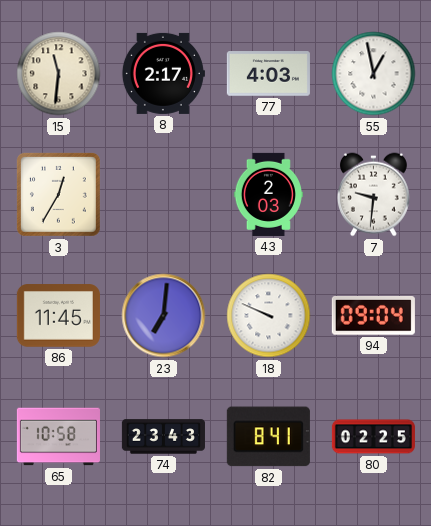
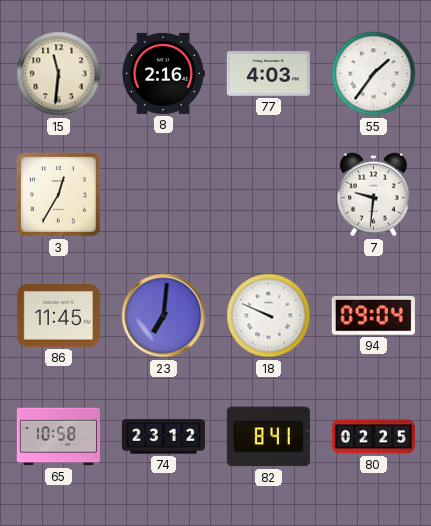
8: 2:17 -> 2:16 (163, 73)
55: 12:58 -> 1:36 (374, 74)
43: 2:03 -> none (268, 194)
74: 23:43 -> 23:12 (163, 437)
